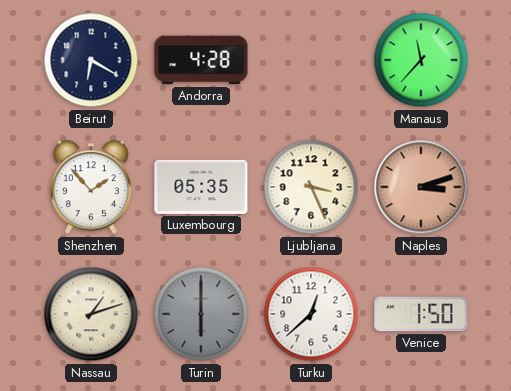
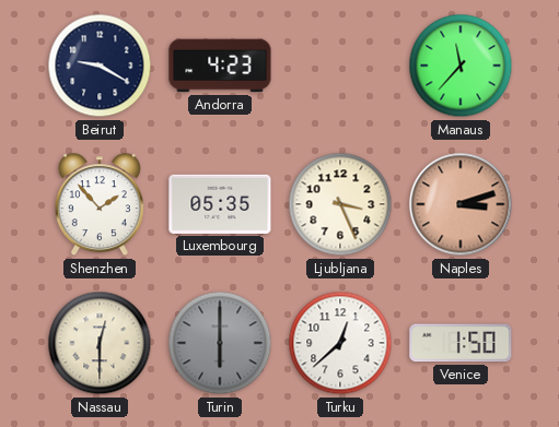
Beirut: 6:20 -> 9:20 (100, 66)
Andorra: 4:28 -> 4:23 (220, 66)
Nassau: 1:12 -> 12:30 (100, 343)
